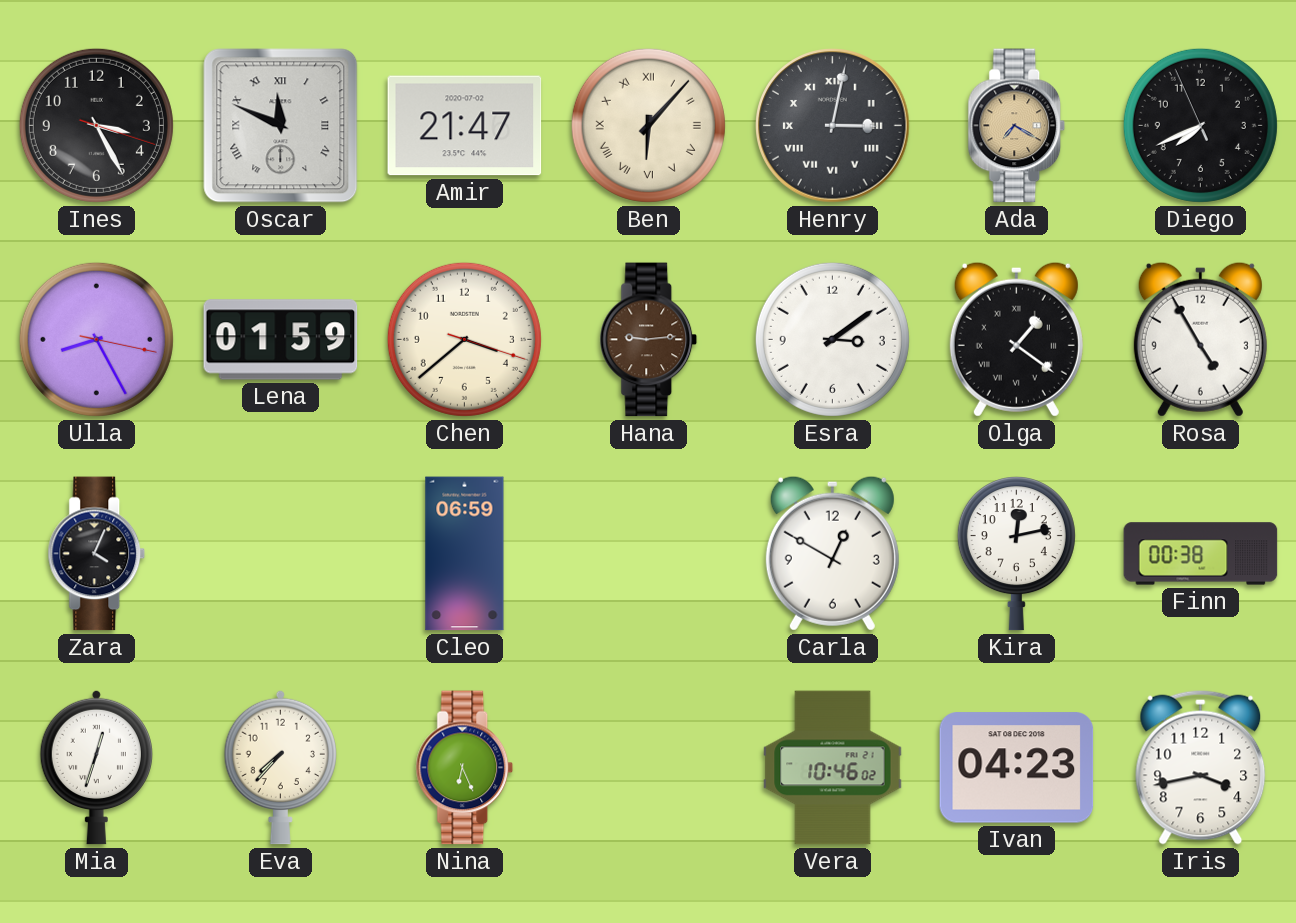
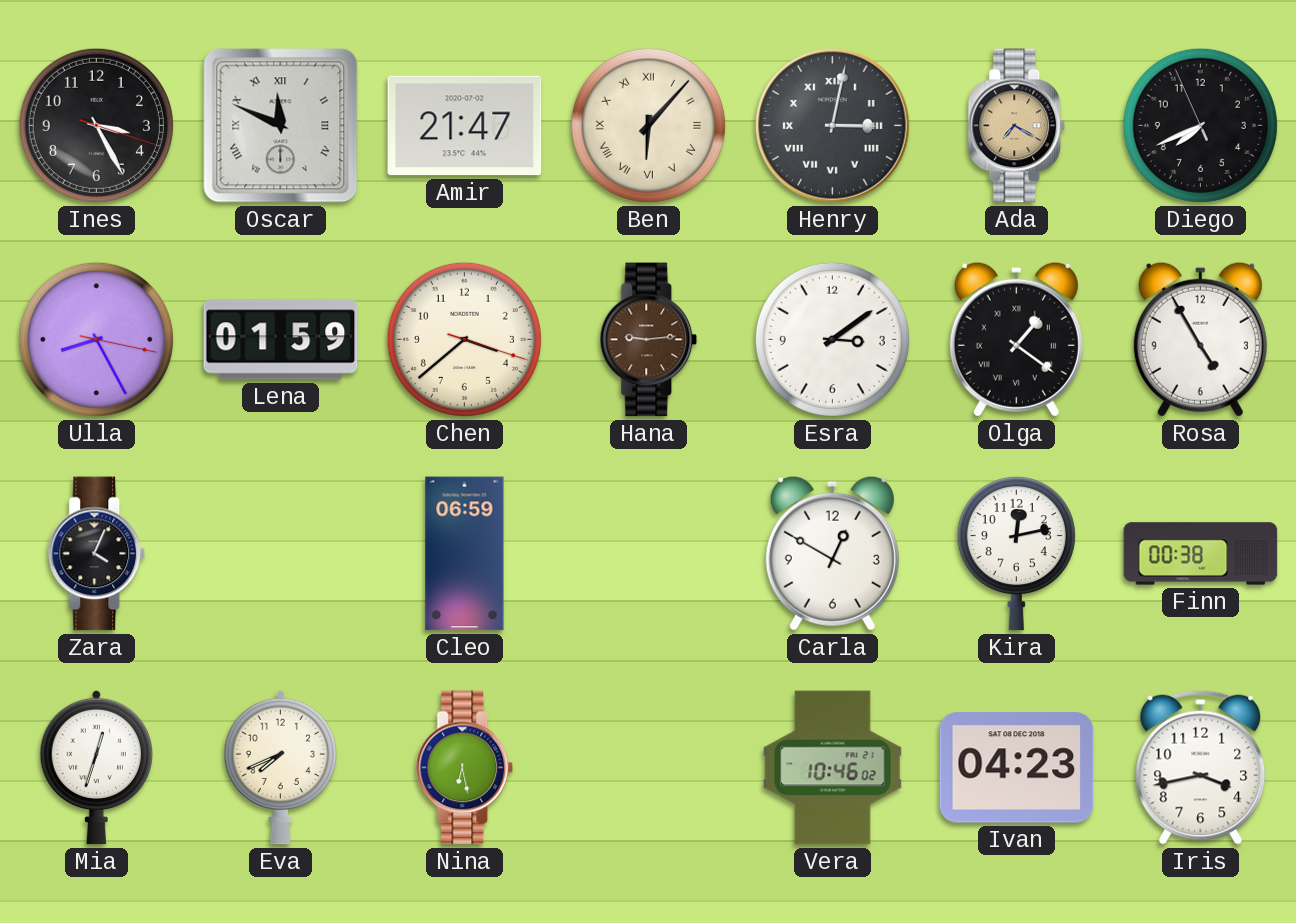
Eva: 7:37 -> 7:41 (280, 767)
Nina: 6:26 -> 6:28 (465, 768)
